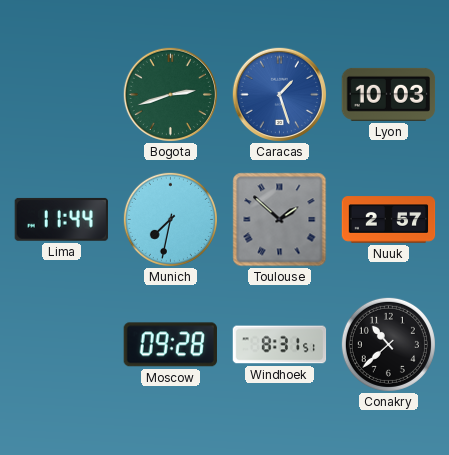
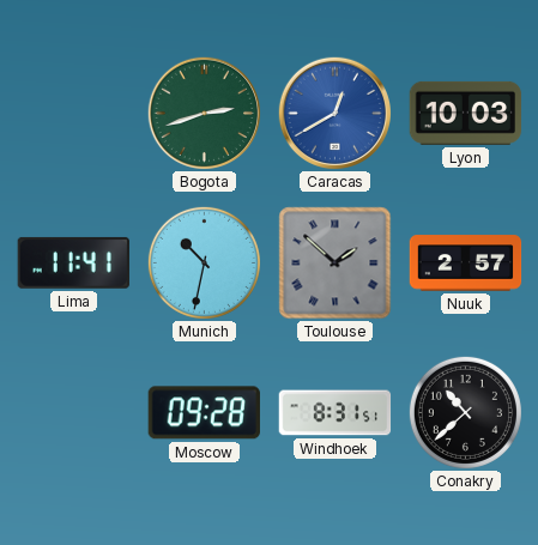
Caracas: 1:27 -> 12:40 (334, 113)
Lima: 11:44 -> 11:41 (73, 262)
Munich: 7:32 -> 10:32 (204, 262)
